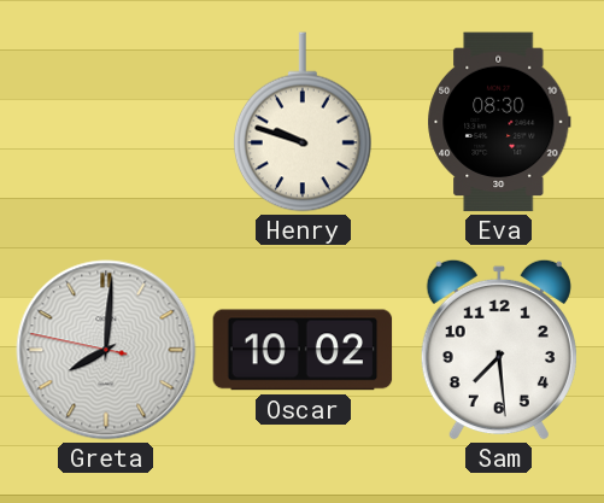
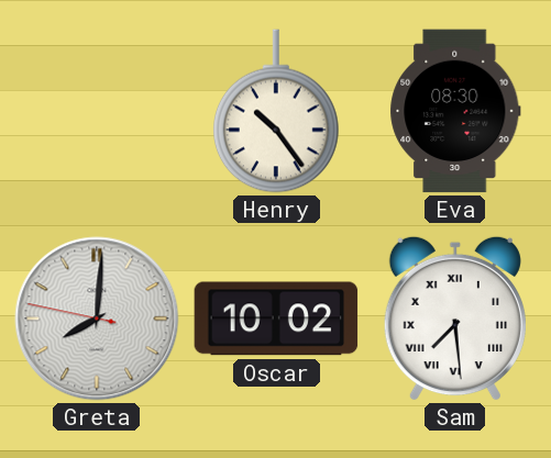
Henry: 9:48 -> 10:24 (276, 111)
Sam numerals: Arabic -> Roman (455, 319)
